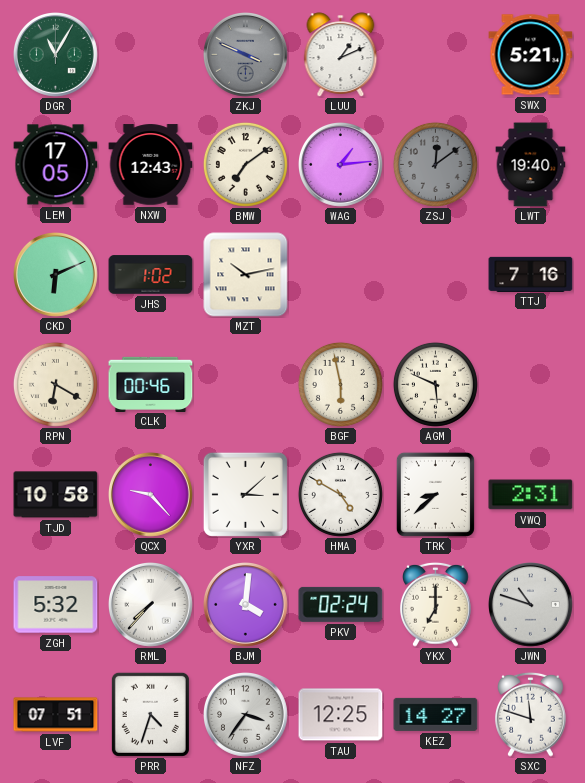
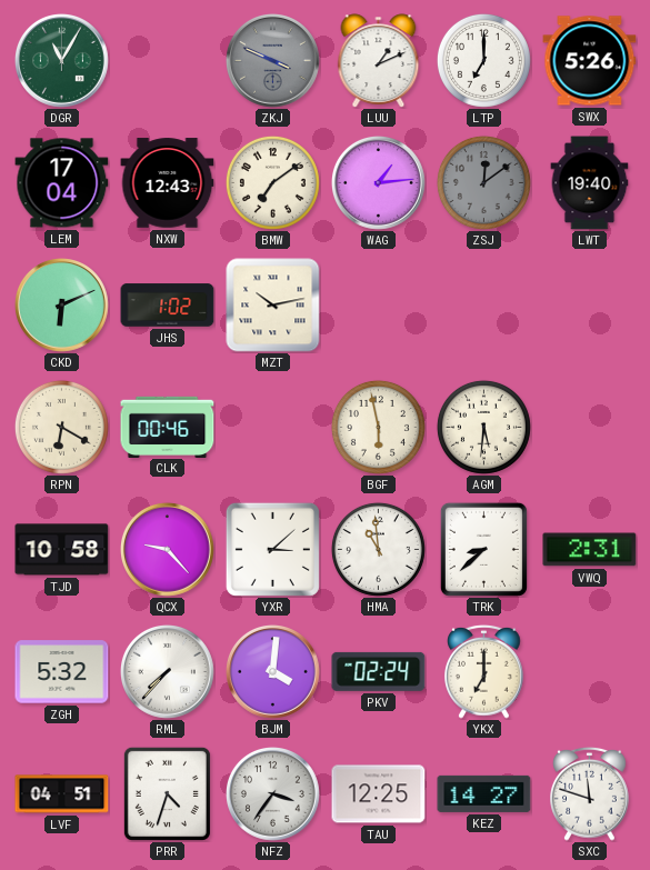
LTP: none -> 7:00 (483, 60)
SWX: 5:21 -> 5:26 (590, 61)
LEM: 17:05 -> 17:04 (62, 183)
TTJ: 7:16 -> none (531, 274)
AGM: 5:49 -> 5:31 (483, 427)
HMA: 4:50 -> 10:59 (378, 549)
JWN: 10:48 -> none (531, 605)
LVF: 07:51 -> 04:51 (62, 794)
